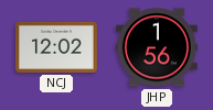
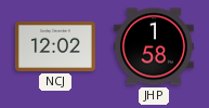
JHP: 1:56 -> 1:58 (154, 46)
